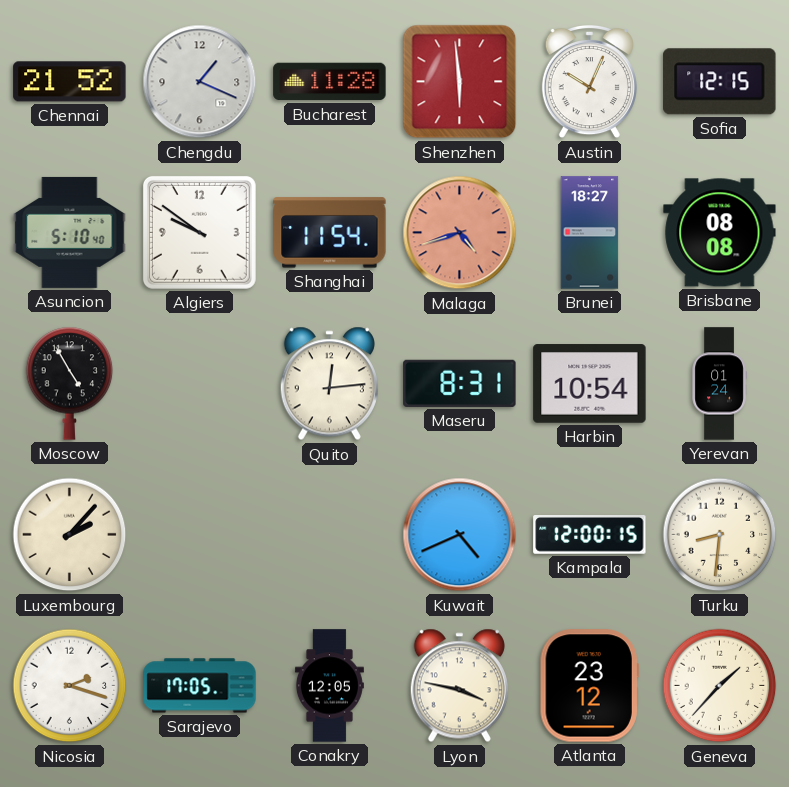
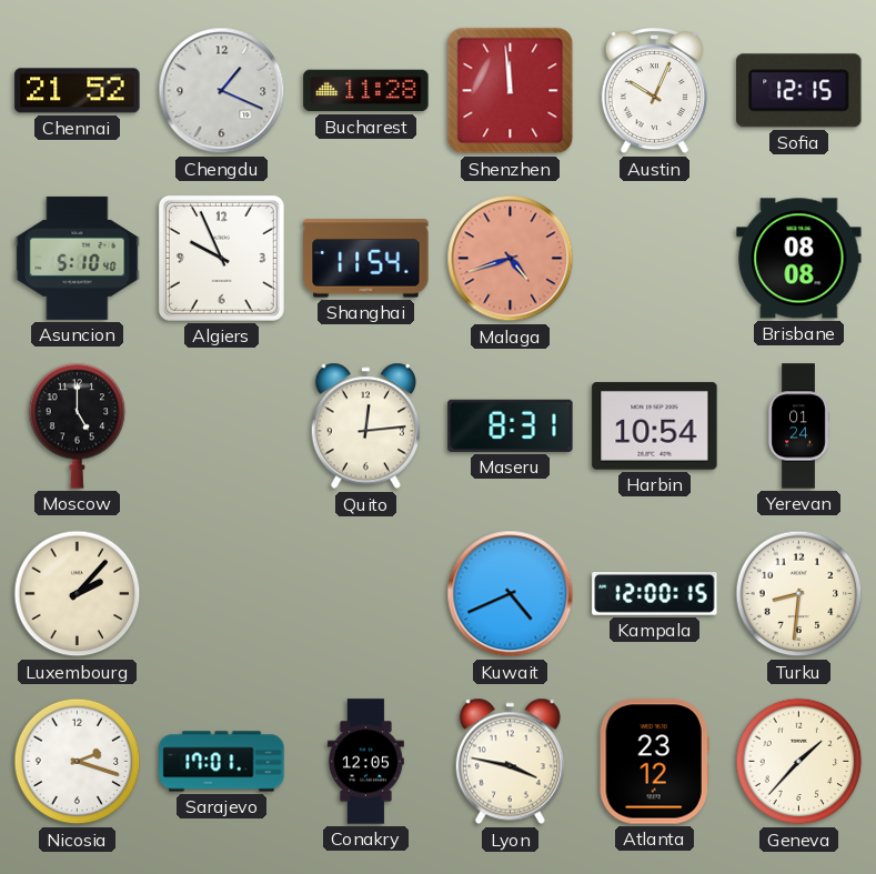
Shenzhen: 5:59 -> 11:59 (511, 91)
Algiers: 9:51 -> 9:56 (221, 258)
Brunei: 18:27 -> none (590, 233)
Moscow: 4:55 -> 5:00 (78, 425)
Sarajevo: 17:05 -> 17:01 (222, 762)
